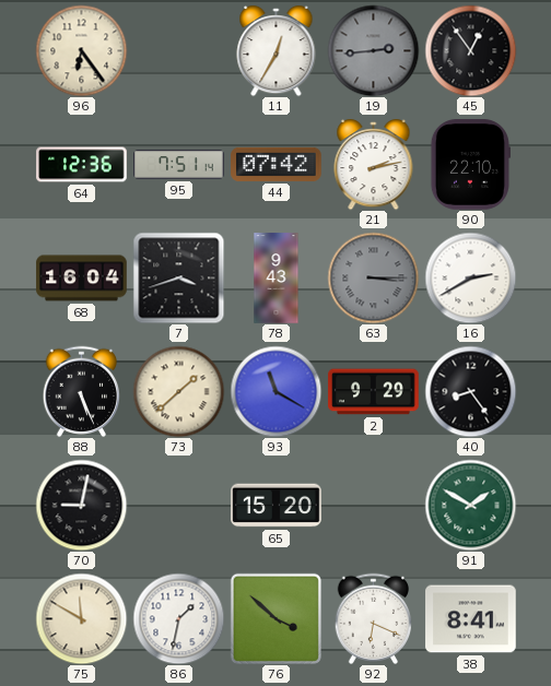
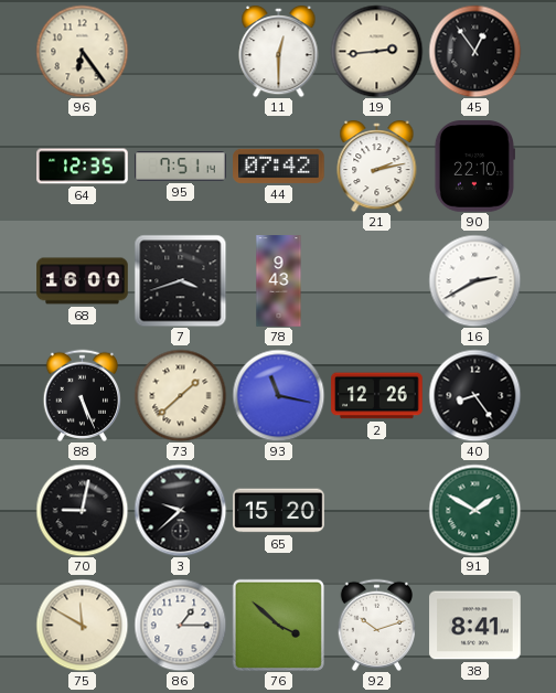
11: 12:35 -> 12:30 (279, 52)
19 dial: grey -> cream (376, 51)
64: 12:36 -> 12:35 (83, 167)
68: 16:04 -> 16:00 (83, 281)
63: 3:15 -> none (373, 277)
93: 11:20 -> 11:17 (278, 395)
2: 9:29 -> 12:26 (377, 396)
3: none -> 9:38 (180, 510)
86: 1:32 -> 1:15 (180, 625)
92: 6:19 -> 10:12 (377, 625)
